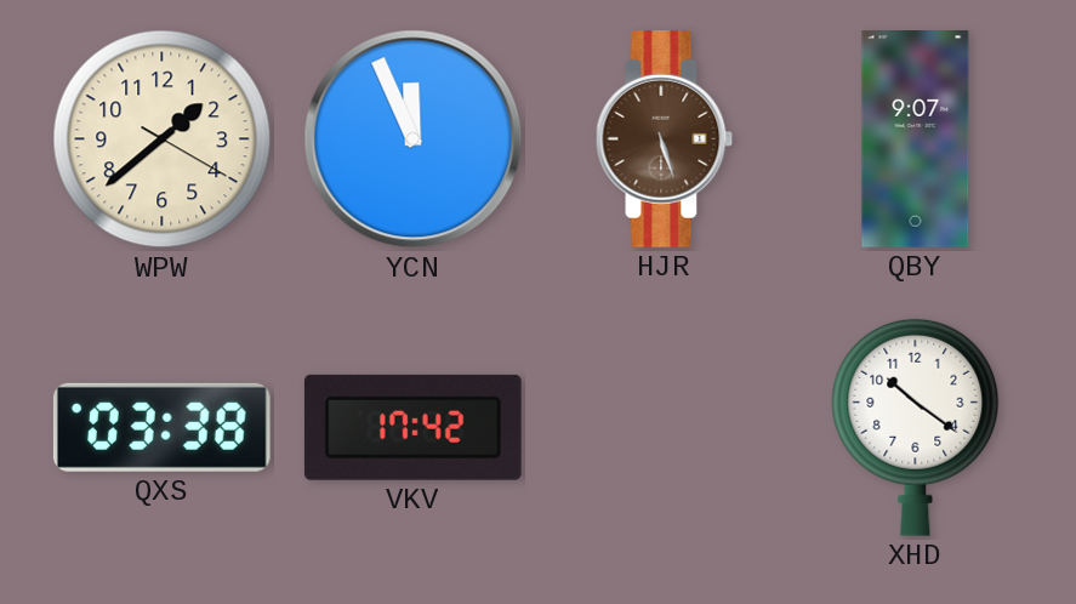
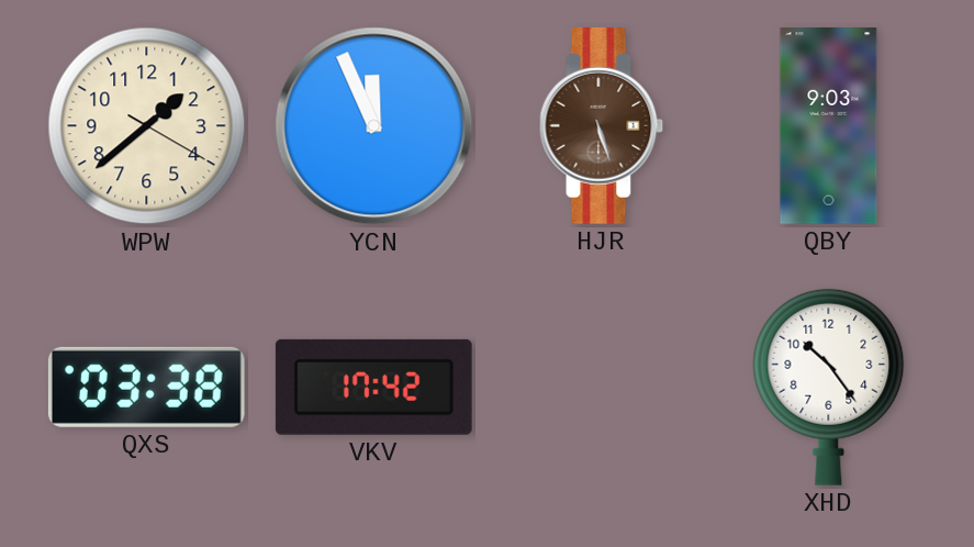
QBY: 9:07 -> 9:03 (829, 126)
XHD: 10:21 -> 10:24 (829, 387)
